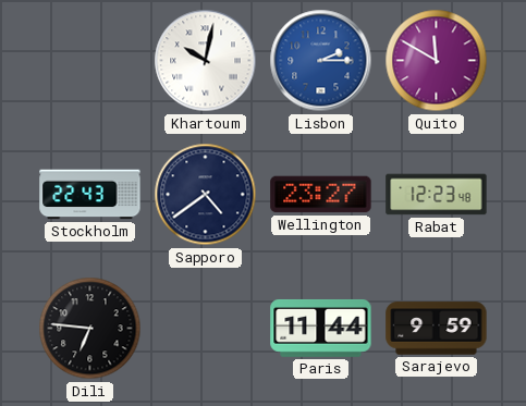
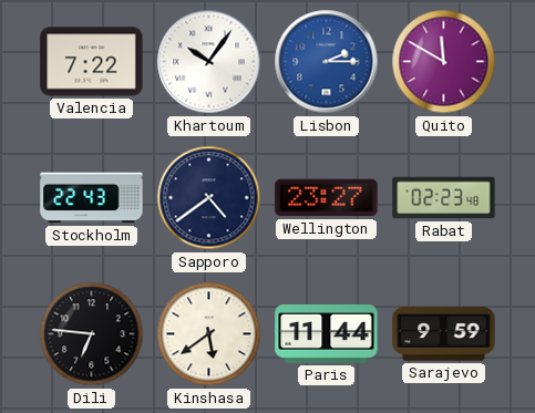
Valencia: none -> 7:22 (92, 62)
Khartoum: 10:02 -> 10:06 (209, 62)
Rabat: 12:23 -> 02:23 (444, 198)
Kinshasa: none -> 5:39 (209, 334)
